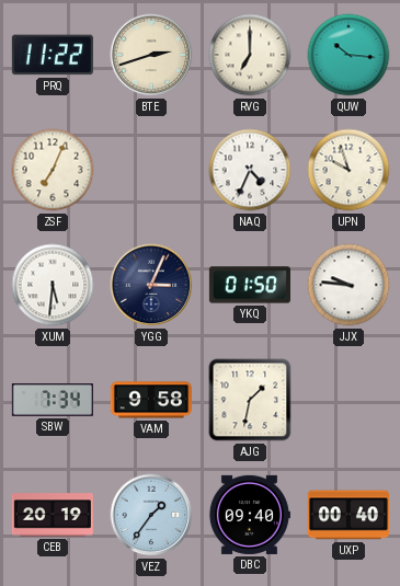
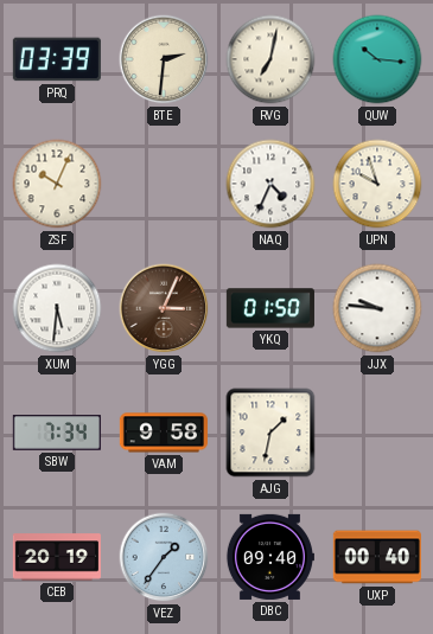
PRQ: 11:22 -> 03:39 (57, 59)
BTE: 2:42 -> 2:31 (164, 59)
RVG: 7:00 -> 7:02 (270, 59)
ZSF: 7:04 -> 10:04 (57, 184)
YGG dial: navy -> brown (164, 308)
